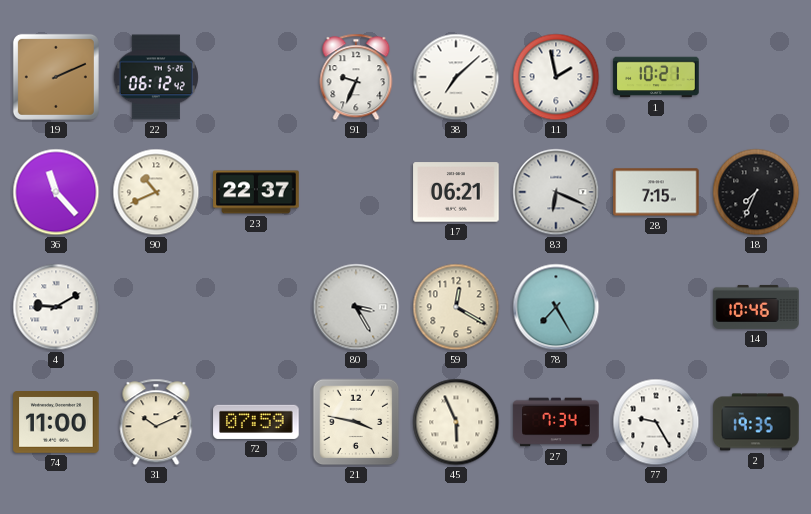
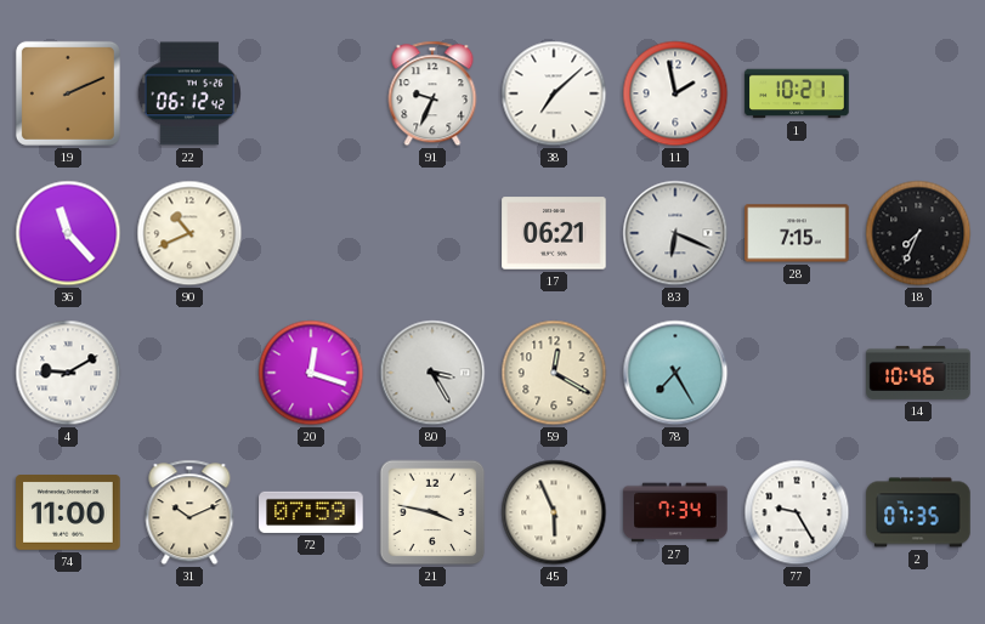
23: 22:37 -> none (256, 192)
20: none -> 12:18 (311, 373)
2: 19:35 -> 07:35 (918, 512)
